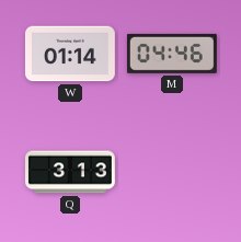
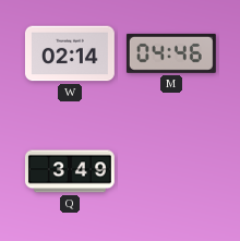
W: 01:14 -> 02:14 (70, 53)
Q: 3:13 -> 3:49 (70, 171)
